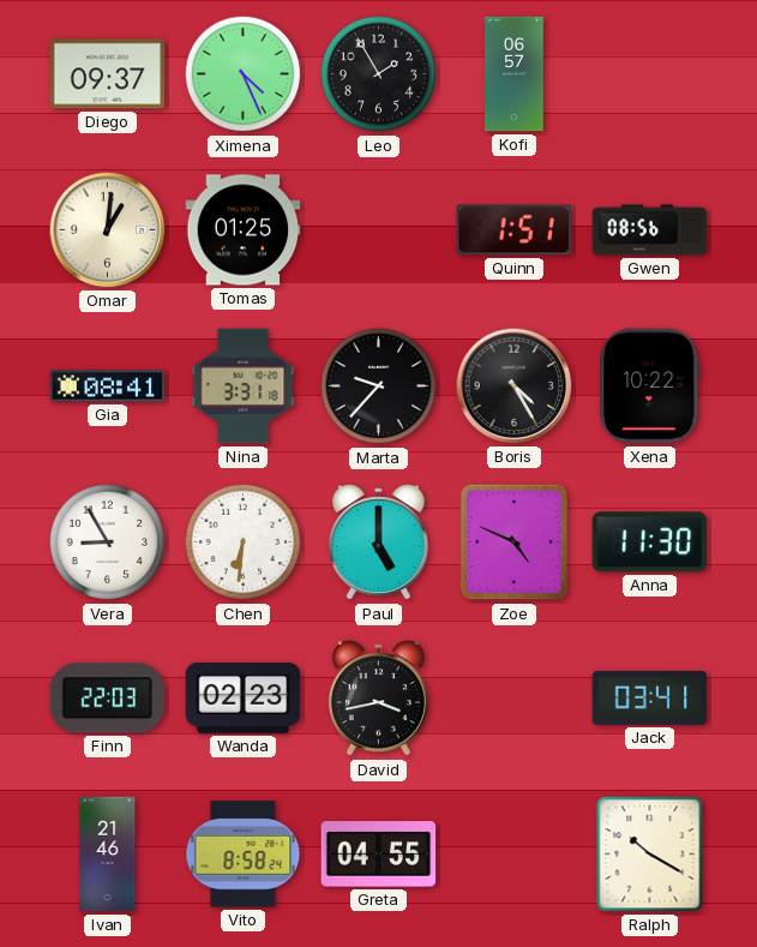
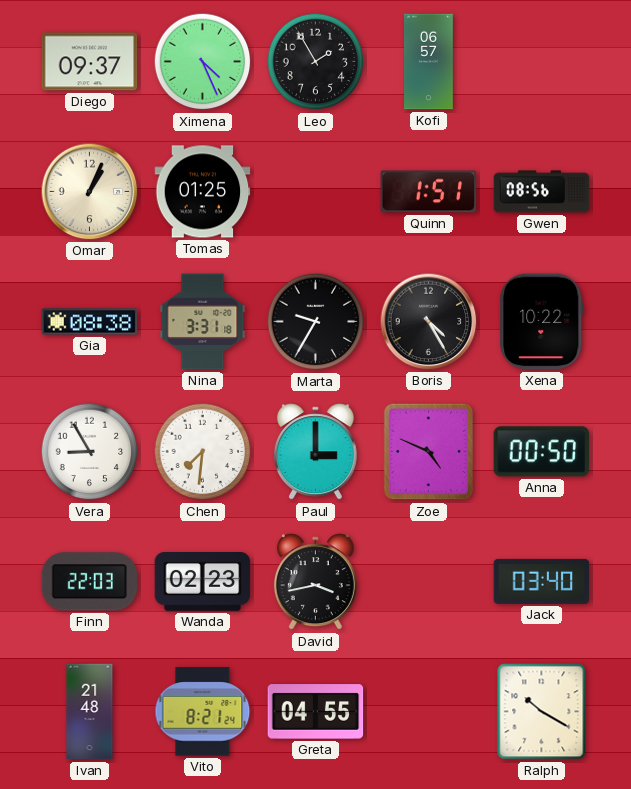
Omar: 1:01 -> 1:04 (90, 192)
Gia: 08:41 -> 08:38 (90, 322)
Marta: 9:37 -> 9:35 (316, 322)
Chen: 6:31 -> 7:31 (203, 452)
Paul: 5:00 -> 3:00 (315, 452)
Anna: 11:30 -> 00:50 (542, 452)
Jack: 03:41 -> 03:40 (542, 581)
Ivan: 21:46 -> 21:48 (90, 712)
Vito: 8:58 -> 8:21 (203, 712)
